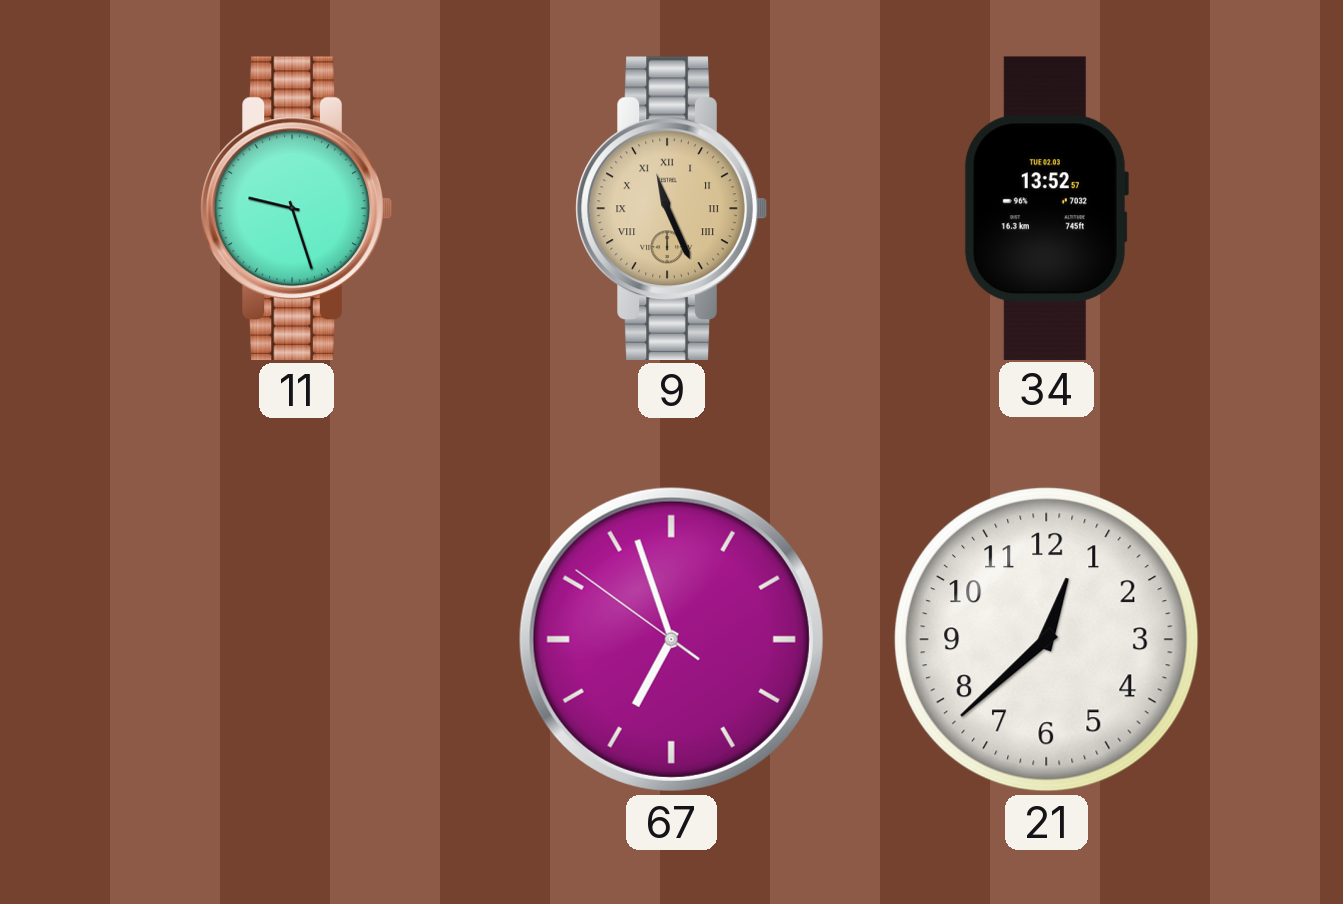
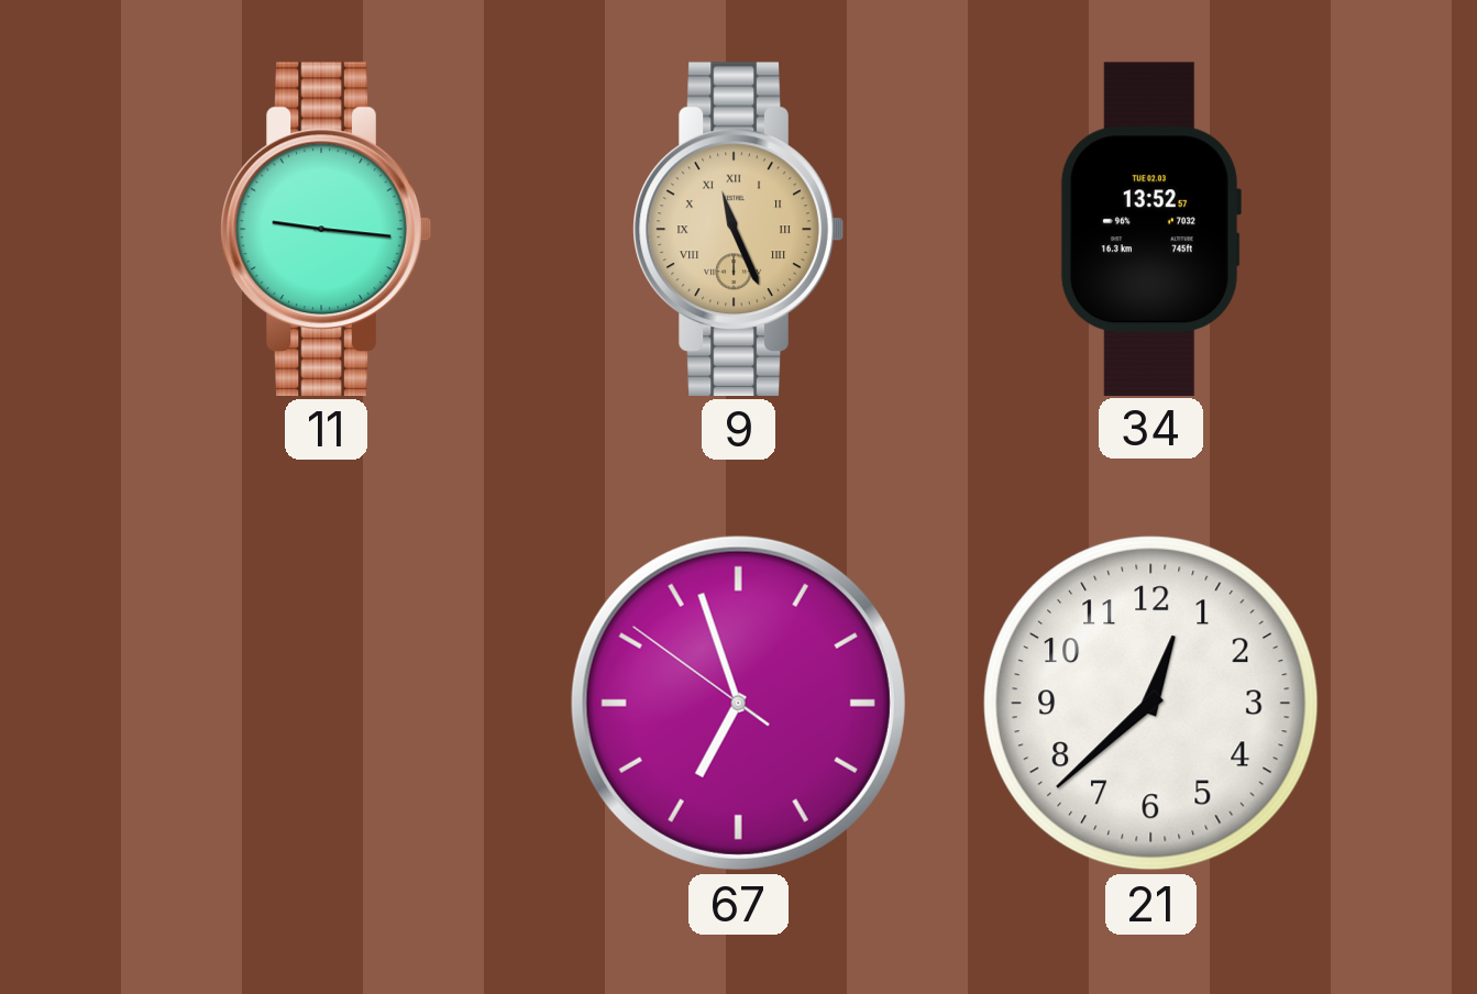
11: 9:27 -> 9:16 (326, 229)
